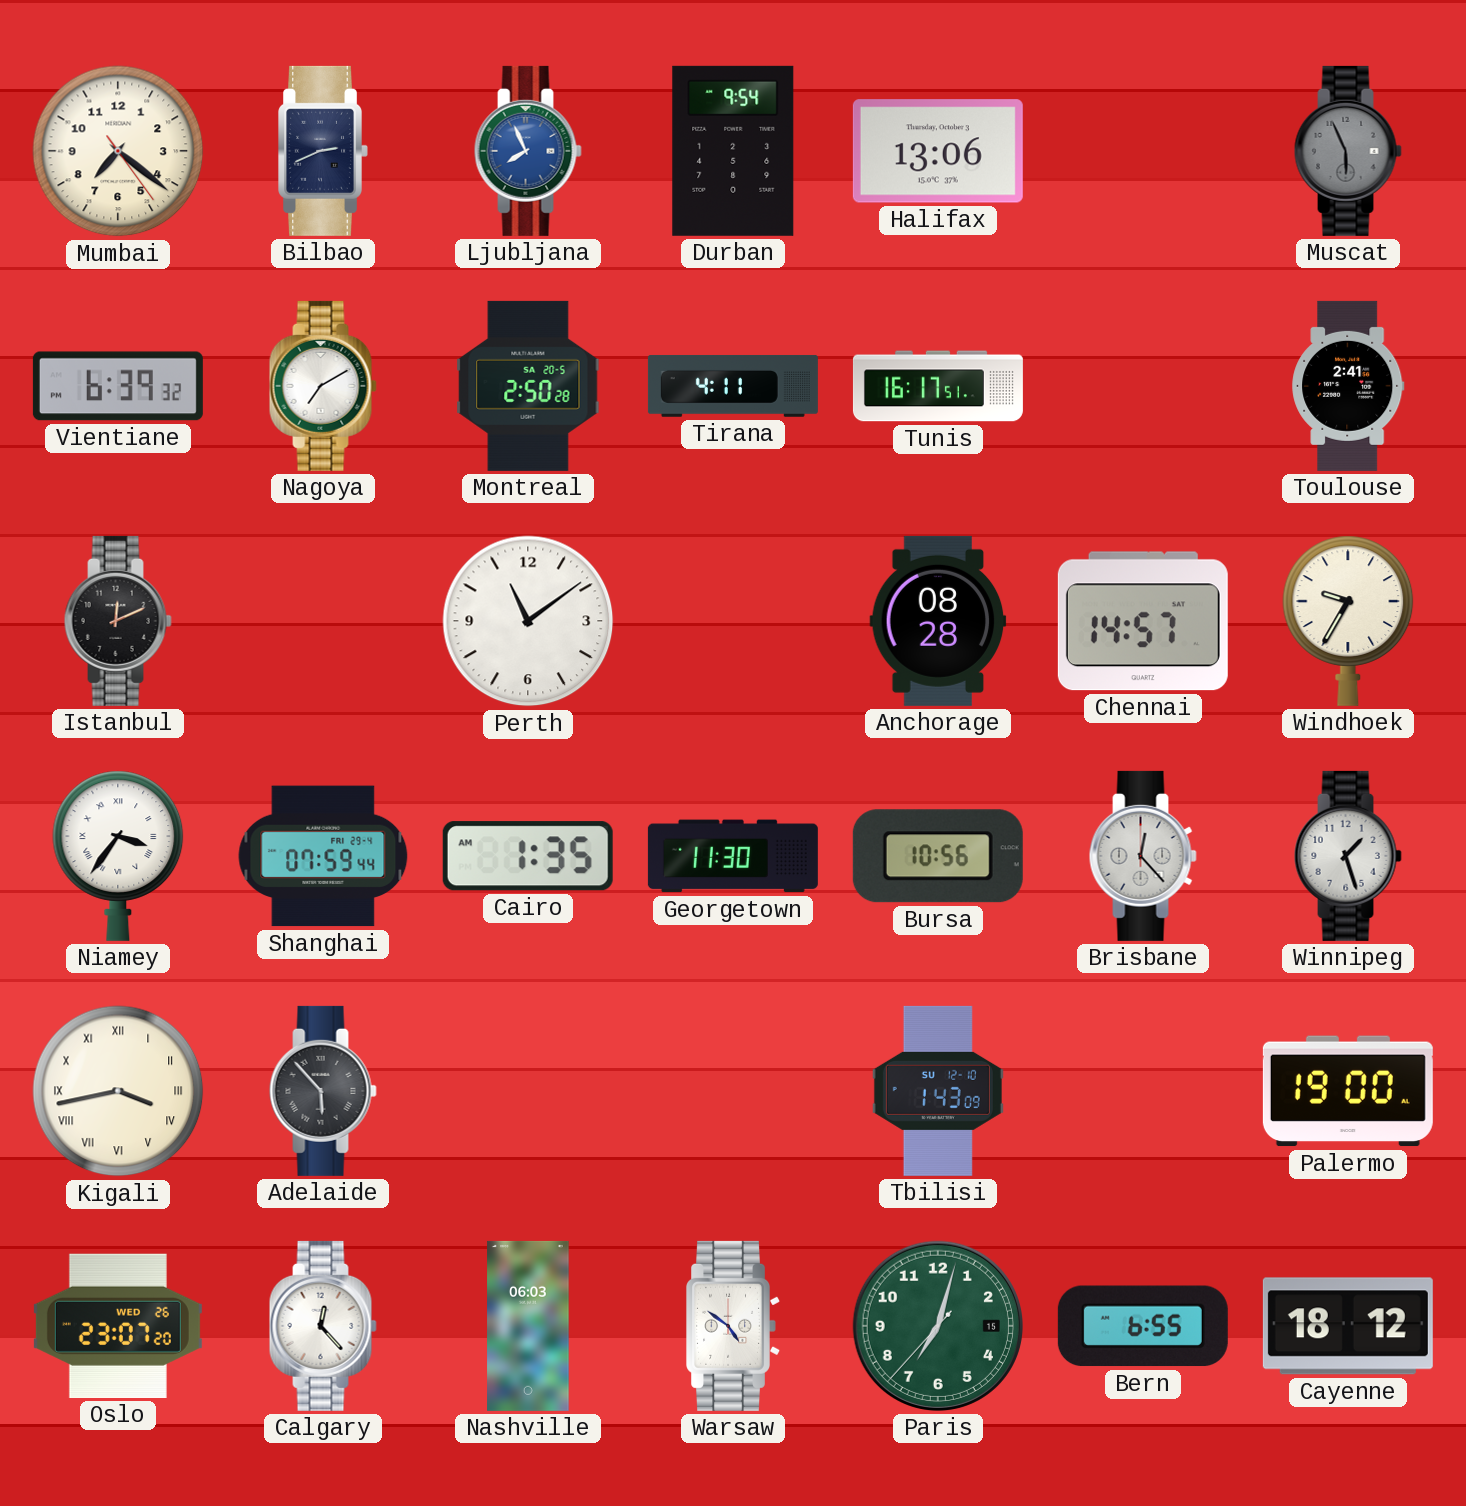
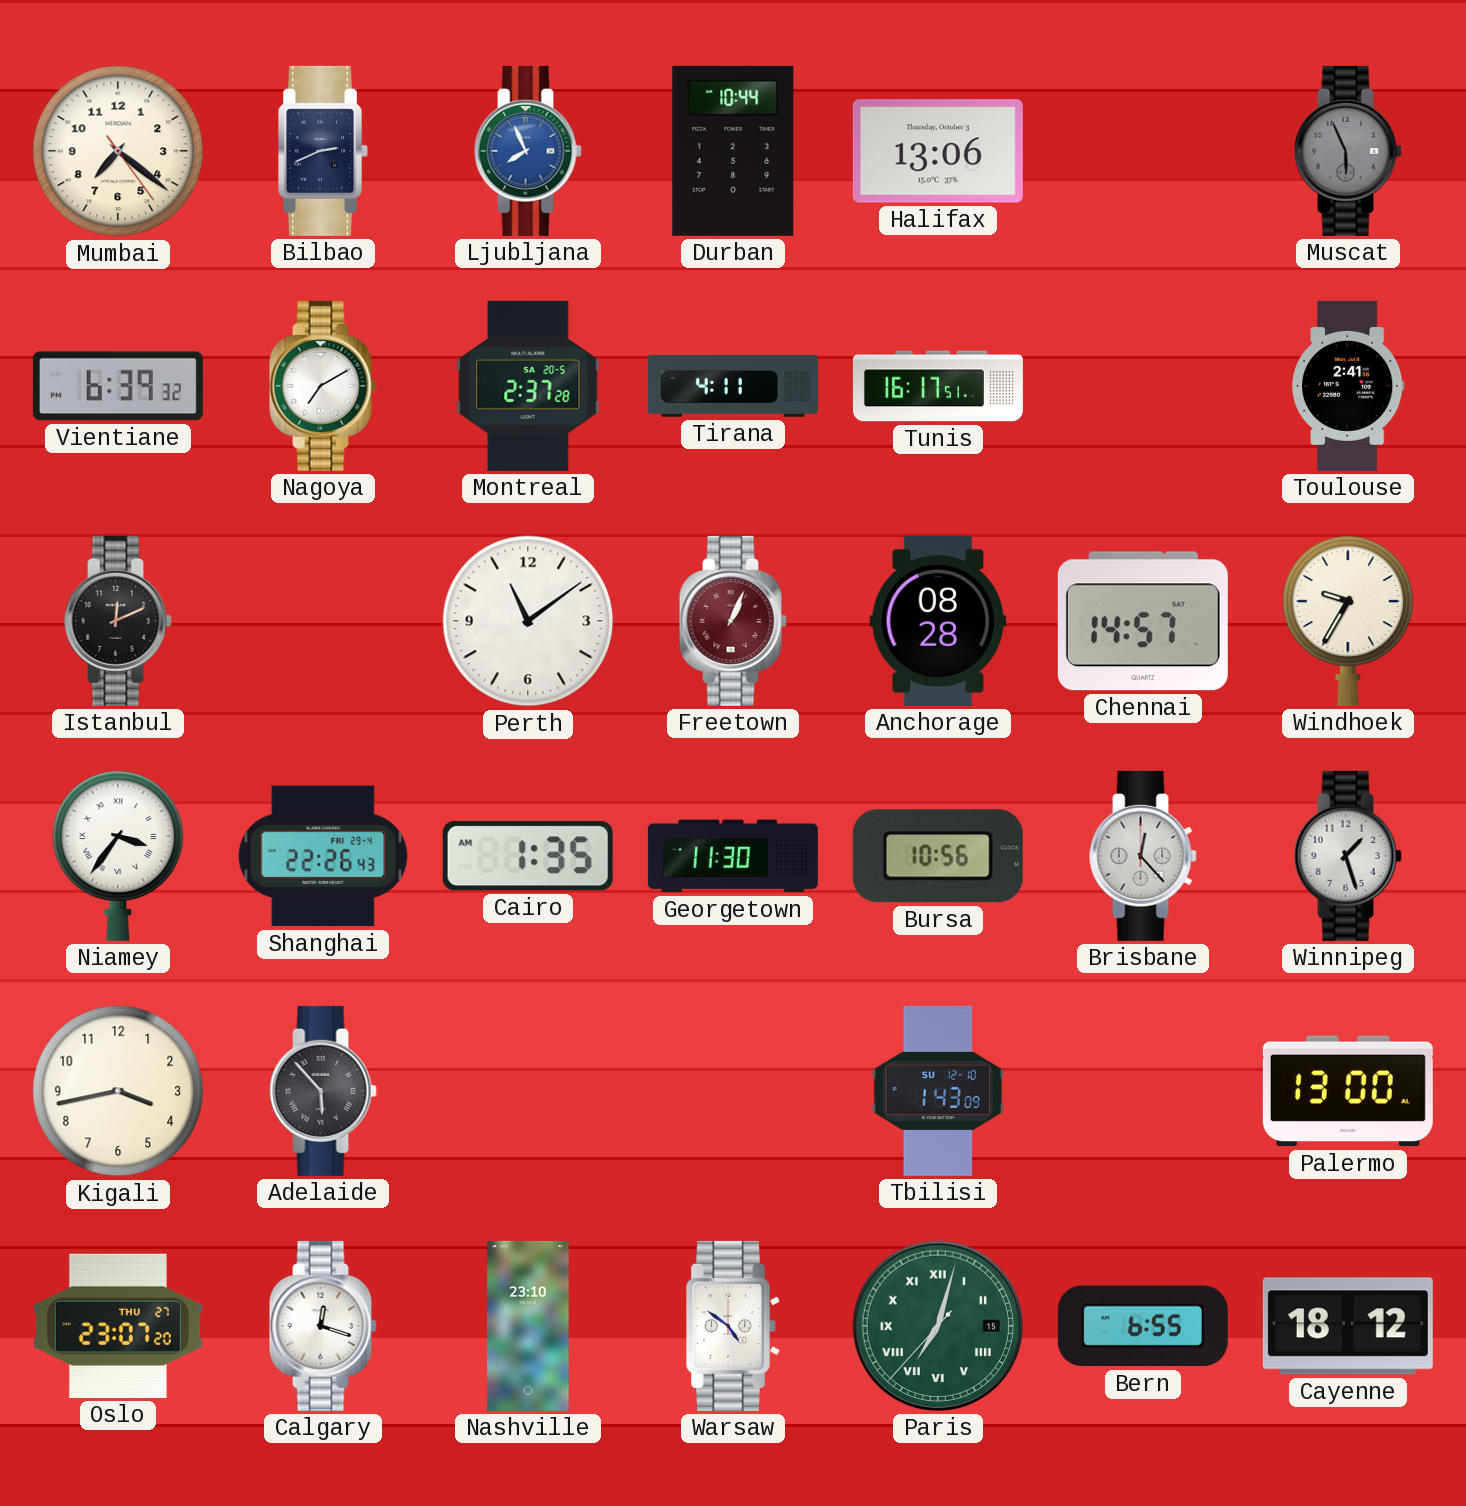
Durban: 9:54 -> 10:44 (733, 151)
Montreal: 2:50 -> 2:37 (528, 386)
Freetown: none -> 1:04 (733, 621)
Shanghai: 07:59 -> 22:26 (323, 856)
Kigali numerals: Roman -> Arabic (118, 1091)
Palermo: 19:00 -> 13:00 (1348, 1091)
Oslo date: WED 26 -> THU 27 (118, 1326)
Calgary: 12:23 -> 12:18 (323, 1326)
Nashville: 06:03 -> 23:10 (528, 1326)
Paris numerals: Arabic -> Roman (938, 1326)
